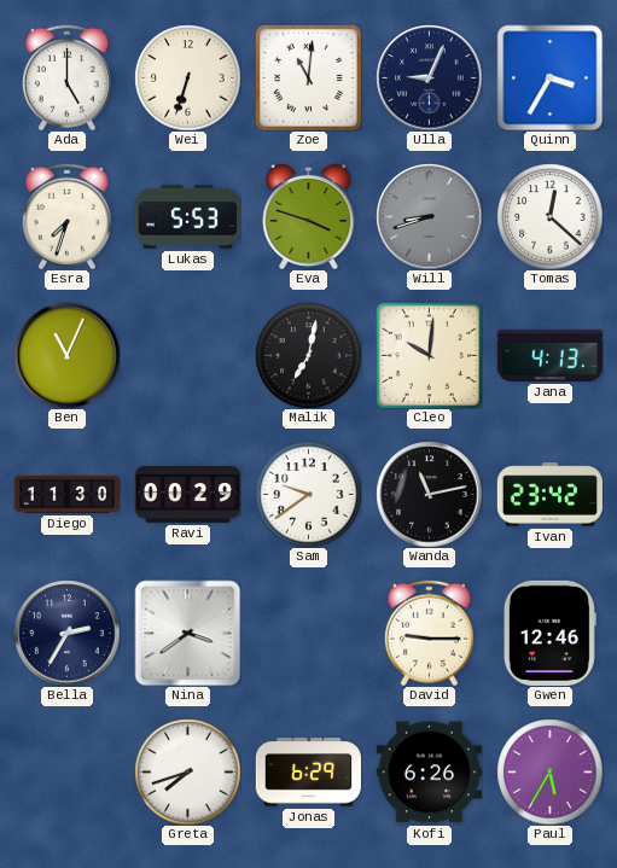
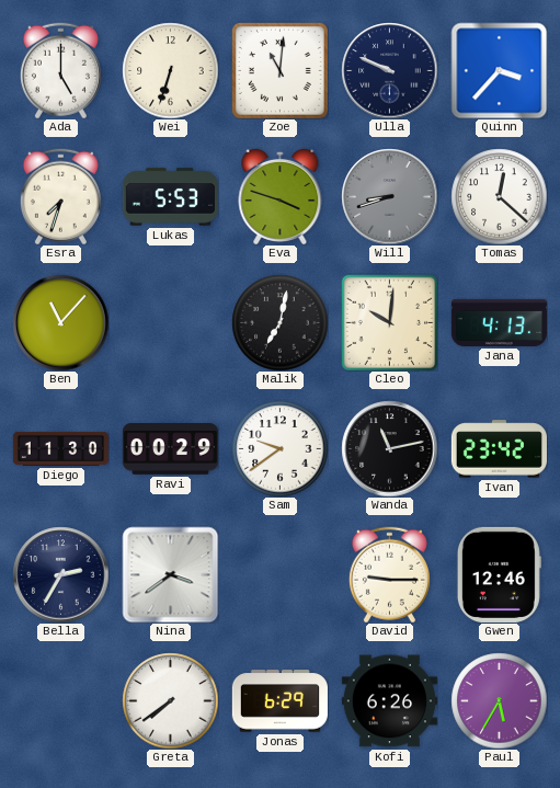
Ulla: 9:04 -> 9:49 (389, 70)
Quinn: 3:35 -> 3:37 (499, 70)
Ben: 11:04 -> 11:07 (60, 322)
Greta: 7:42 -> 7:39 (170, 700)
